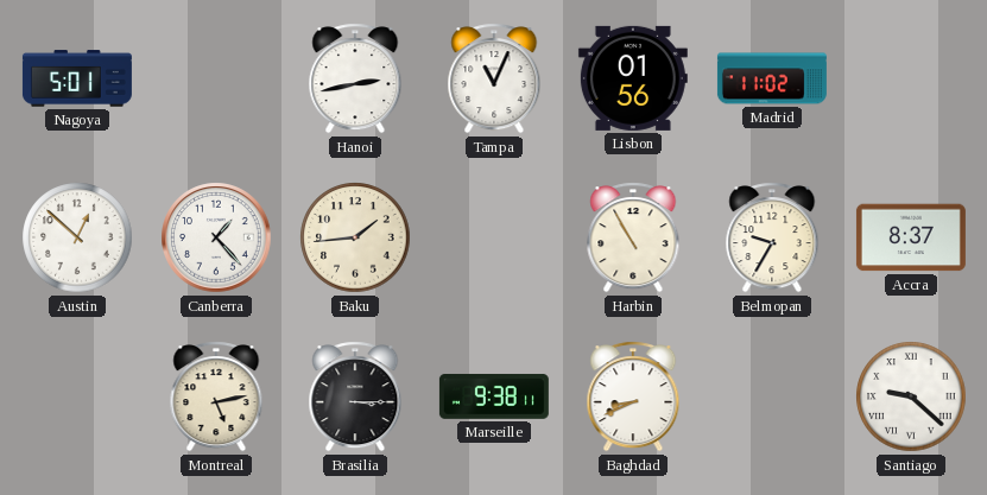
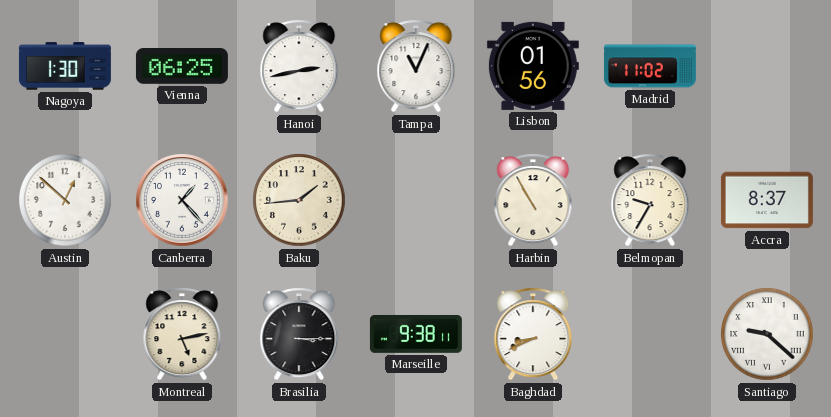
Nagoya: 5:01 -> 1:30 (65, 66)
Vienna: none -> 06:25 (182, 67)
